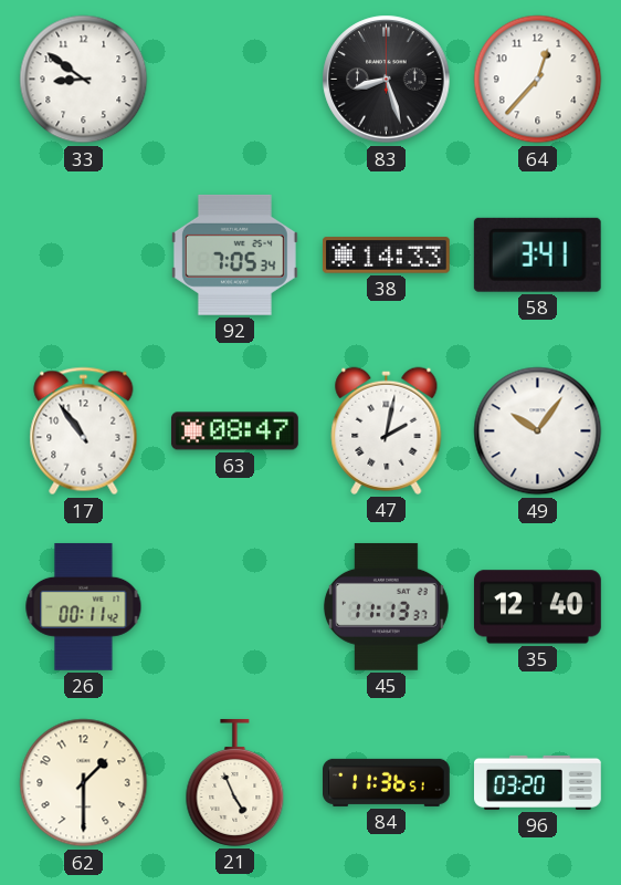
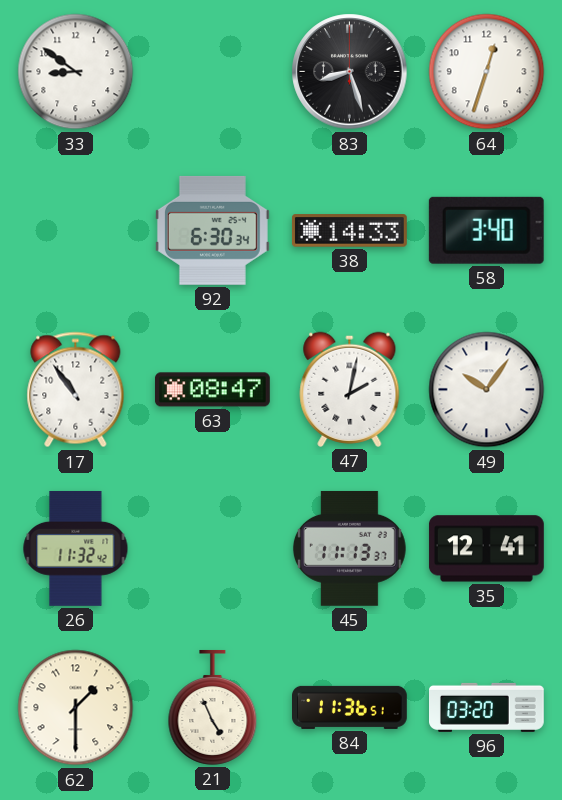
64: 12:37 -> 12:33 (487, 72)
92: 7:05 -> 6:30 (212, 230)
58: 3:41 -> 3:40 (486, 230)
26: 00:11 -> 11:32 (76, 548)
35: 12:40 -> 12:41 (486, 549)
